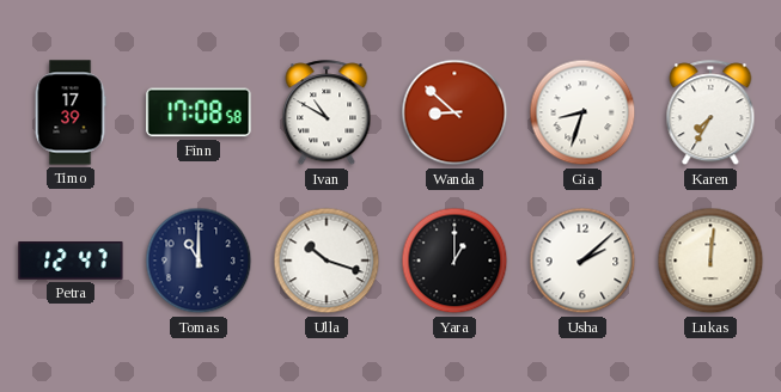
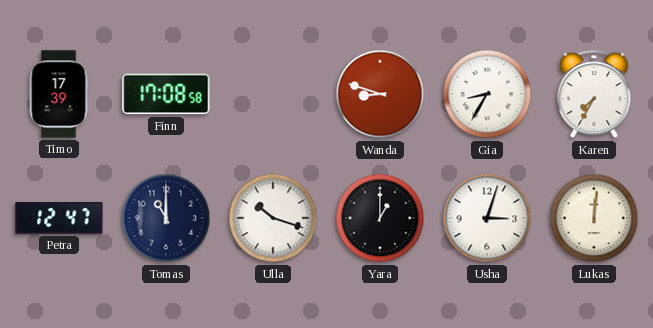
Ivan: 10:50 -> none (327, 114)
Wanda: 8:52 -> 8:48 (380, 94)
Gia: 8:33 -> 8:35 (487, 94)
Usha: 2:08 -> 3:03 (487, 218)
